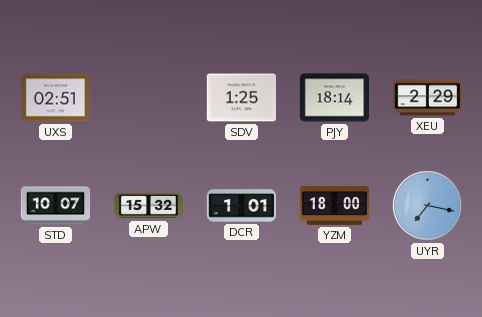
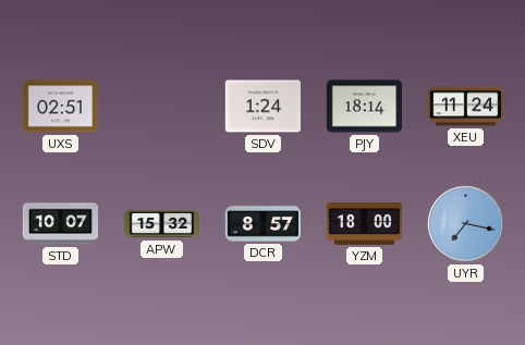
SDV: 1:25 -> 1:24 (262, 107)
XEU: 2:29 -> 11:24 (466, 107)
DCR: 1:01 -> 8:57 (262, 224)
